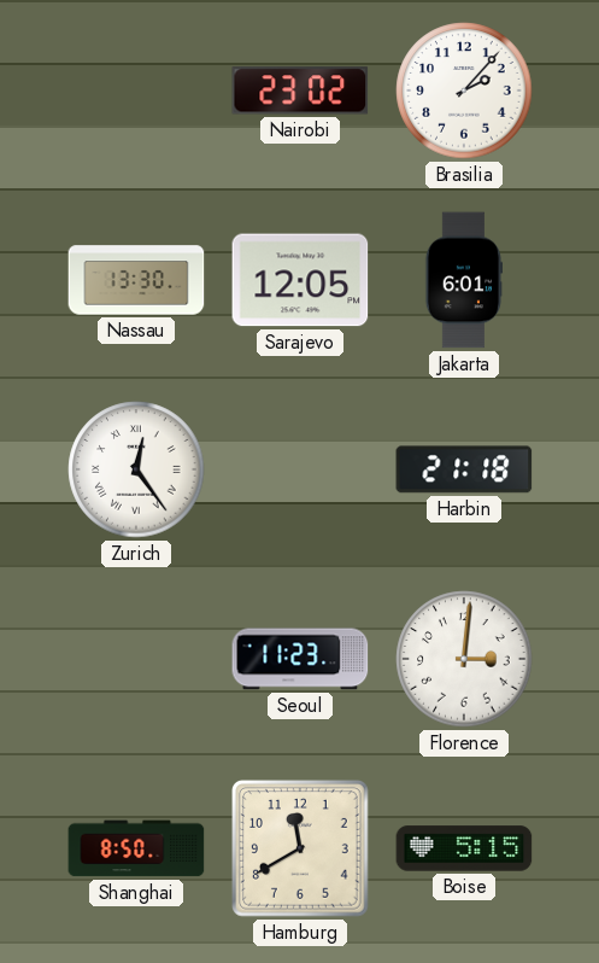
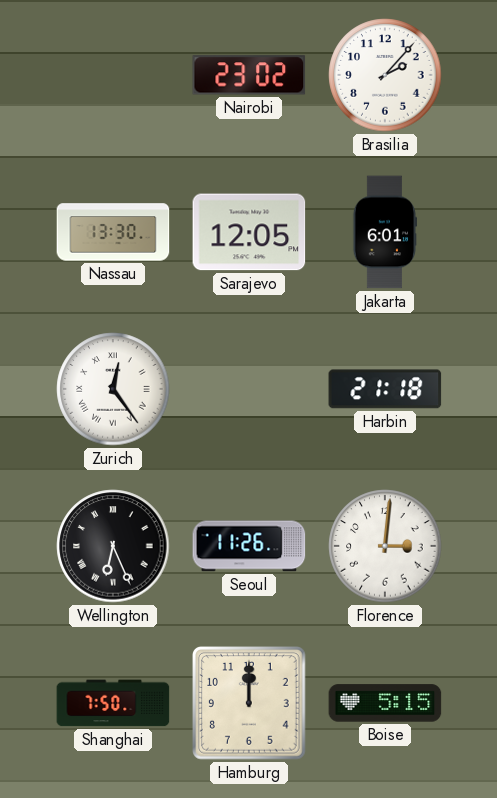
Wellington: none -> 6:26 (113, 546)
Seoul: 11:23 -> 11:26 (249, 546)
Shanghai: 8:50 -> 7:50 (113, 703)
Hamburg: 11:40 -> 12:00 (250, 704)
